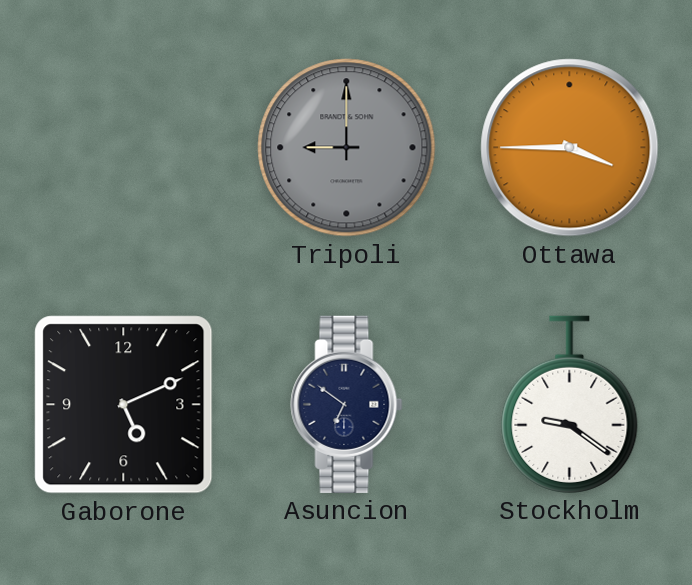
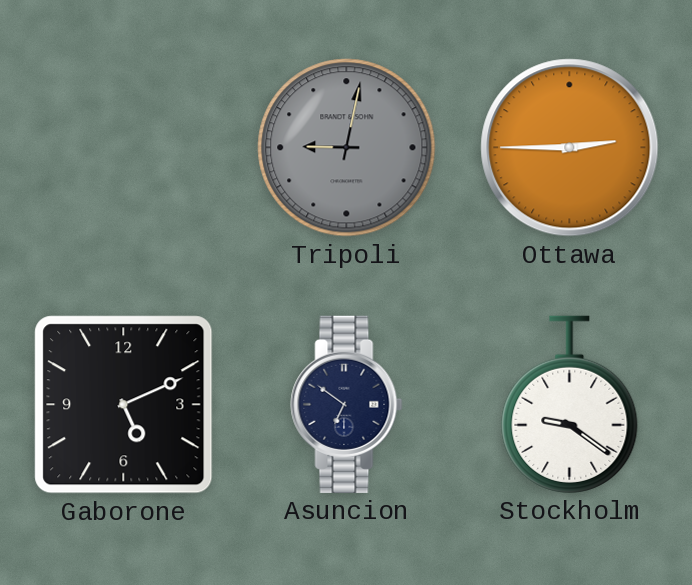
Tripoli: 9:00 -> 9:02 (347, 148)
Ottawa: 3:45 -> 2:45 (570, 148)
